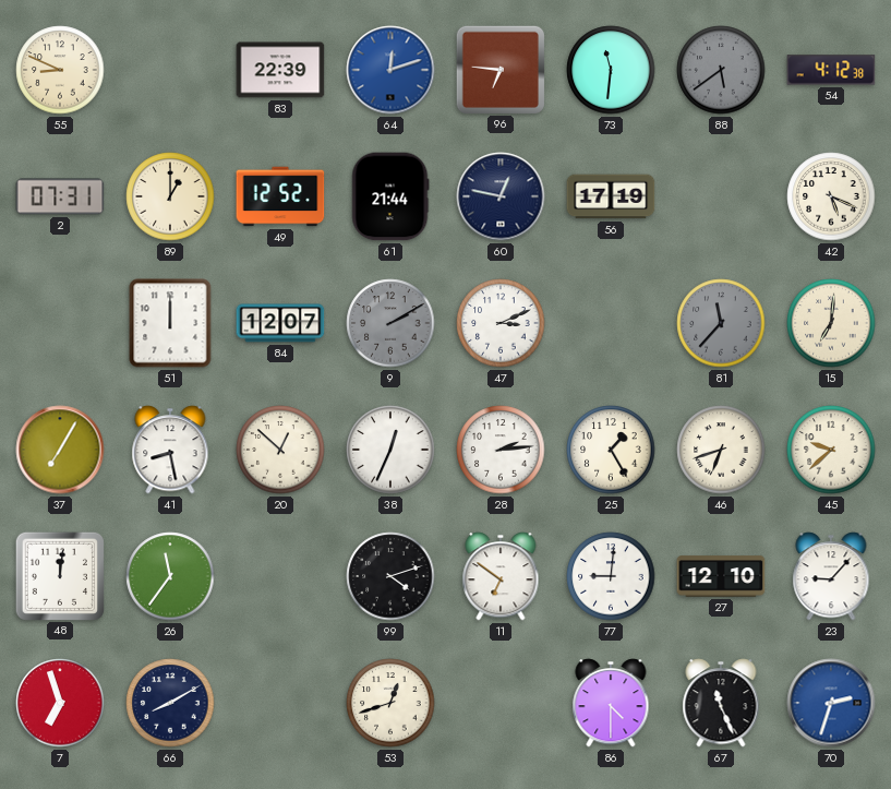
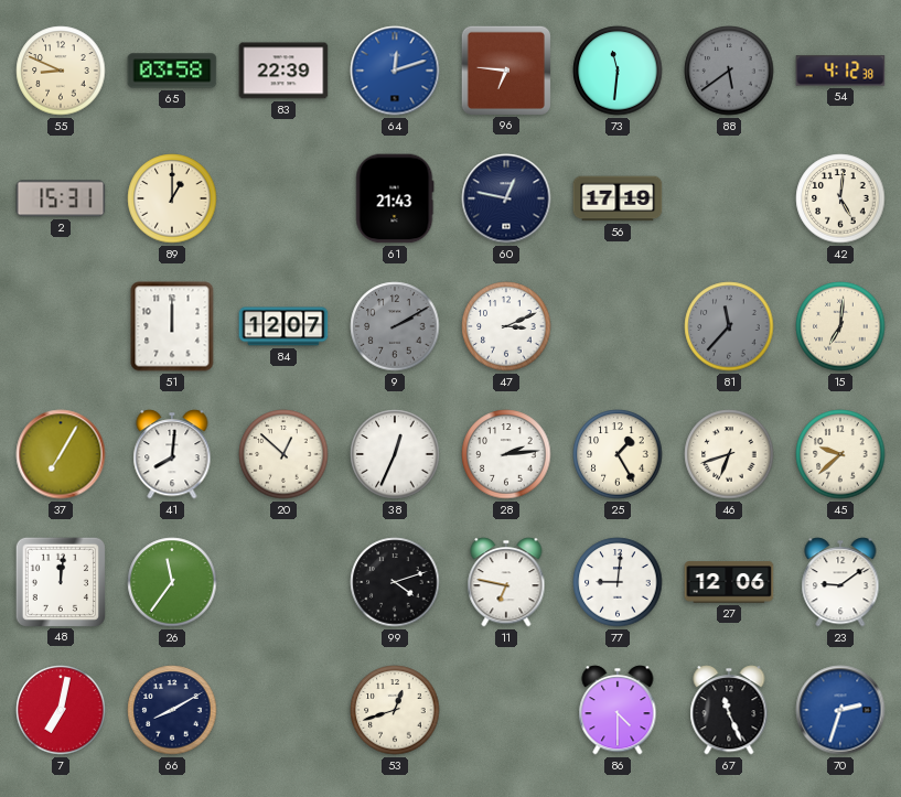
65: none -> 03:58 (172, 71)
2: 07:31 -> 15:31 (61, 198)
49: 12:52 -> none (280, 196)
61: 21:44 -> 21:43 (395, 198)
42: 5:19 -> 5:01 (840, 198)
41: 8:28 -> 8:01 (172, 454)
11: 6:51 -> 6:47 (506, 582)
27: 12:10 -> 12:06 (729, 582)
23: 9:07 -> 9:09 (840, 582)
7: 6:57 -> 7:02 (61, 710)
